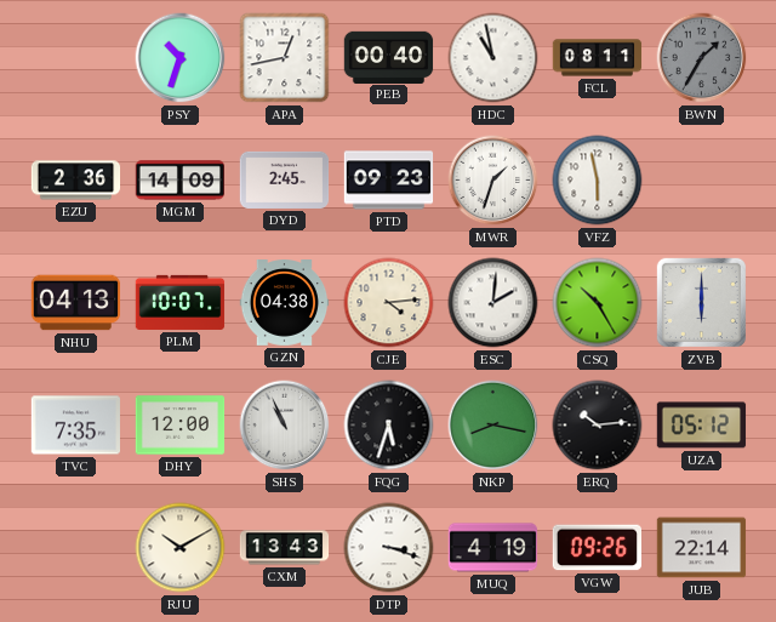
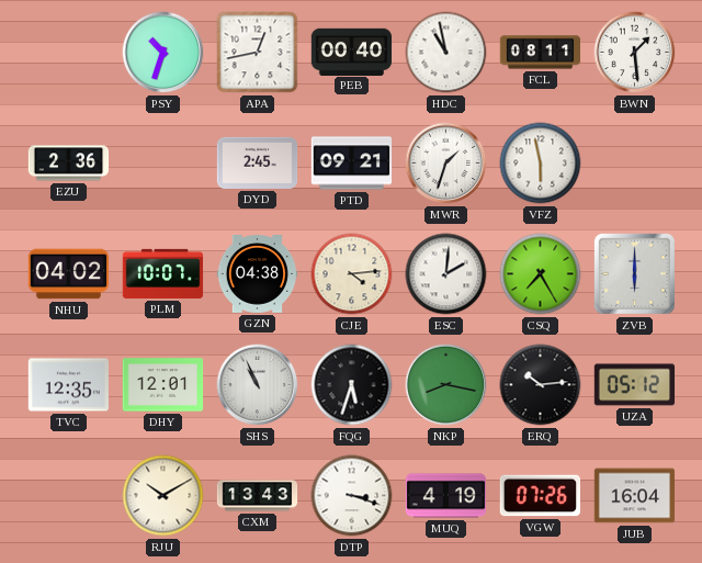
BWN: 1:35 -> 1:29 (635, 53)
BWN dial: grey -> white (635, 53)
MGM: 14:09 -> none (181, 181)
PTD: 09:23 -> 09:21 (352, 164)
NHU: 04:13 -> 04:02 (69, 274)
CSQ: 10:25 -> 7:25 (541, 274)
TVC: 7:35 -> 12:35 (69, 385)
DHY: 12:00 -> 12:01 (163, 385)
VGW: 09:26 -> 07:26 (540, 496)
JUB: 22:14 -> 16:04 (635, 496)
